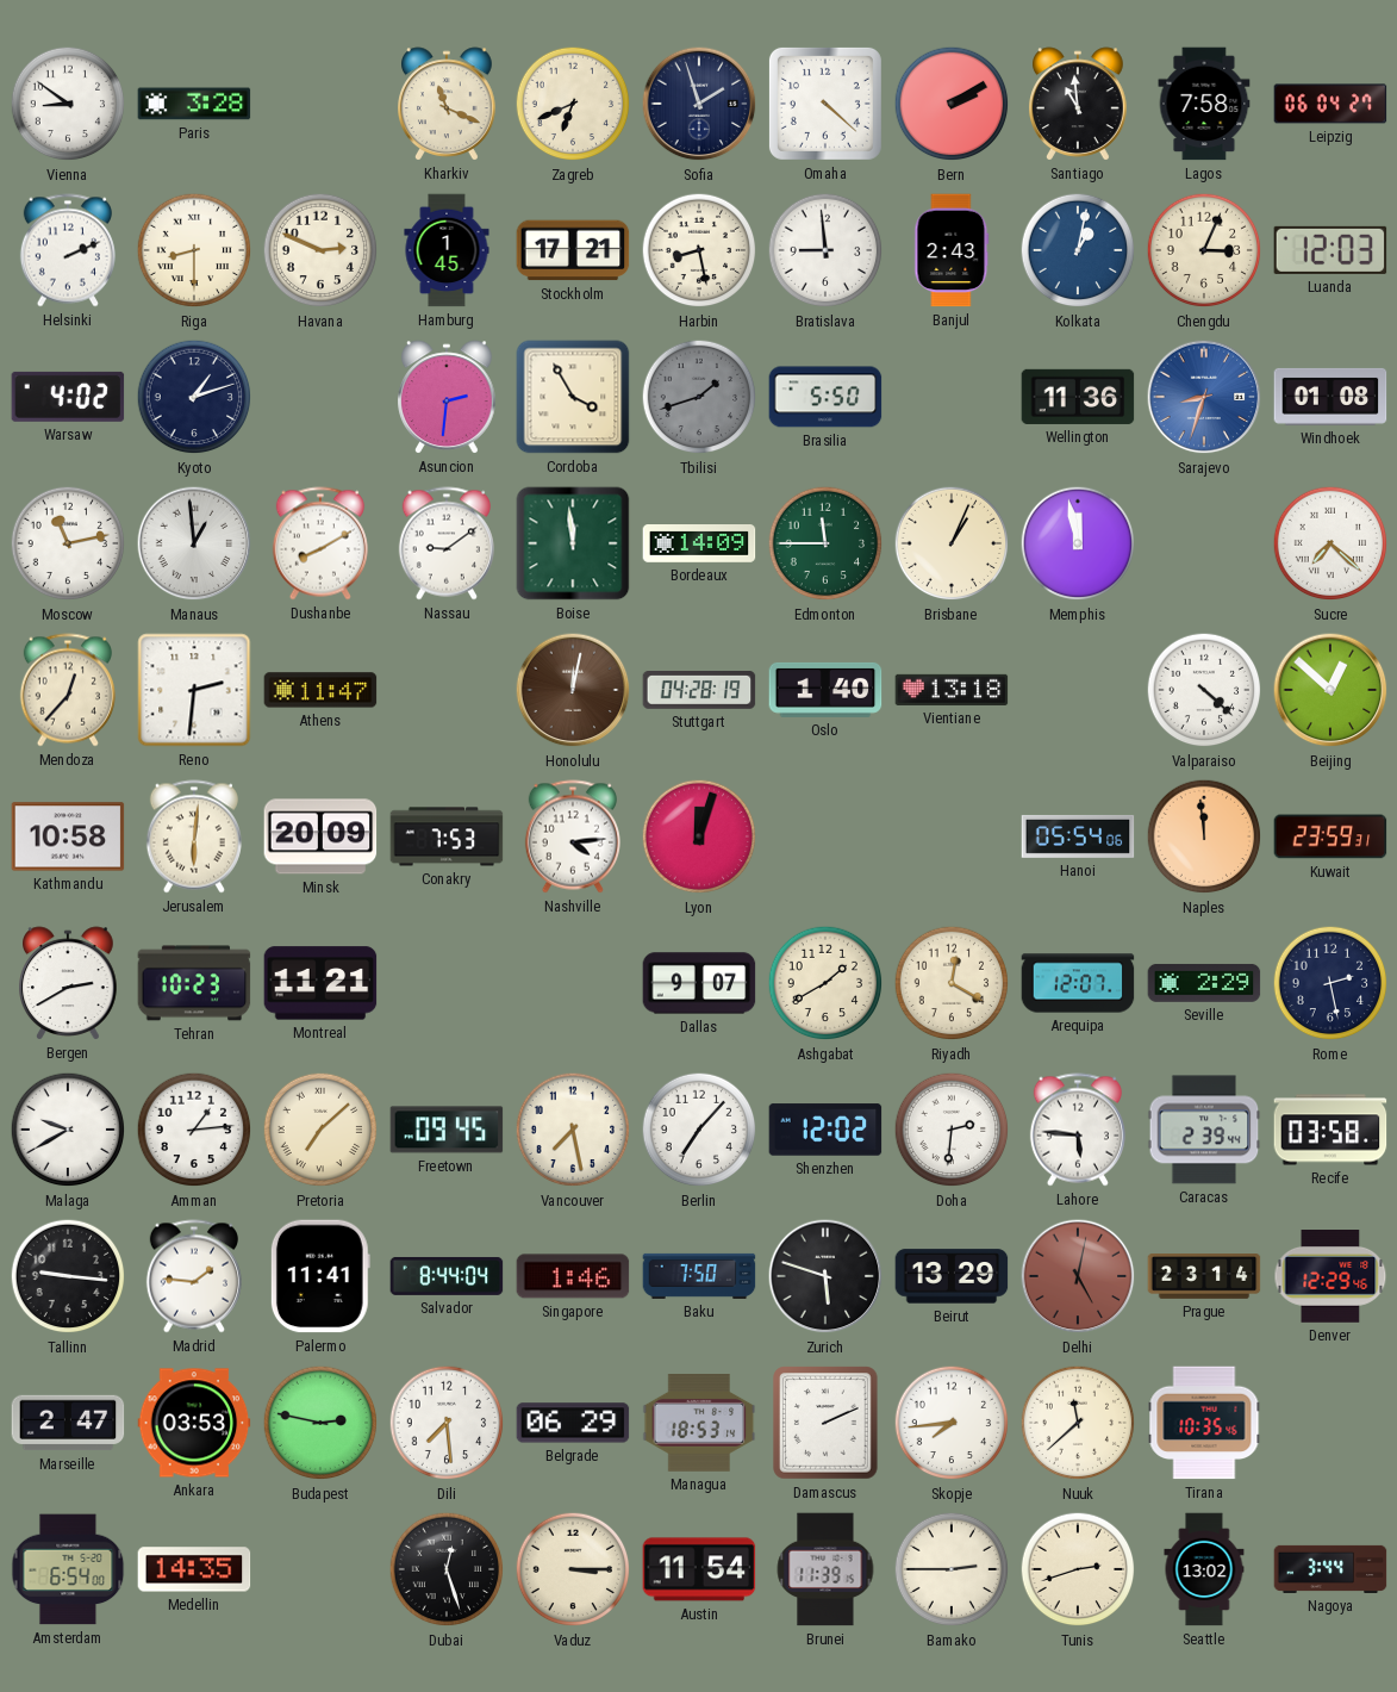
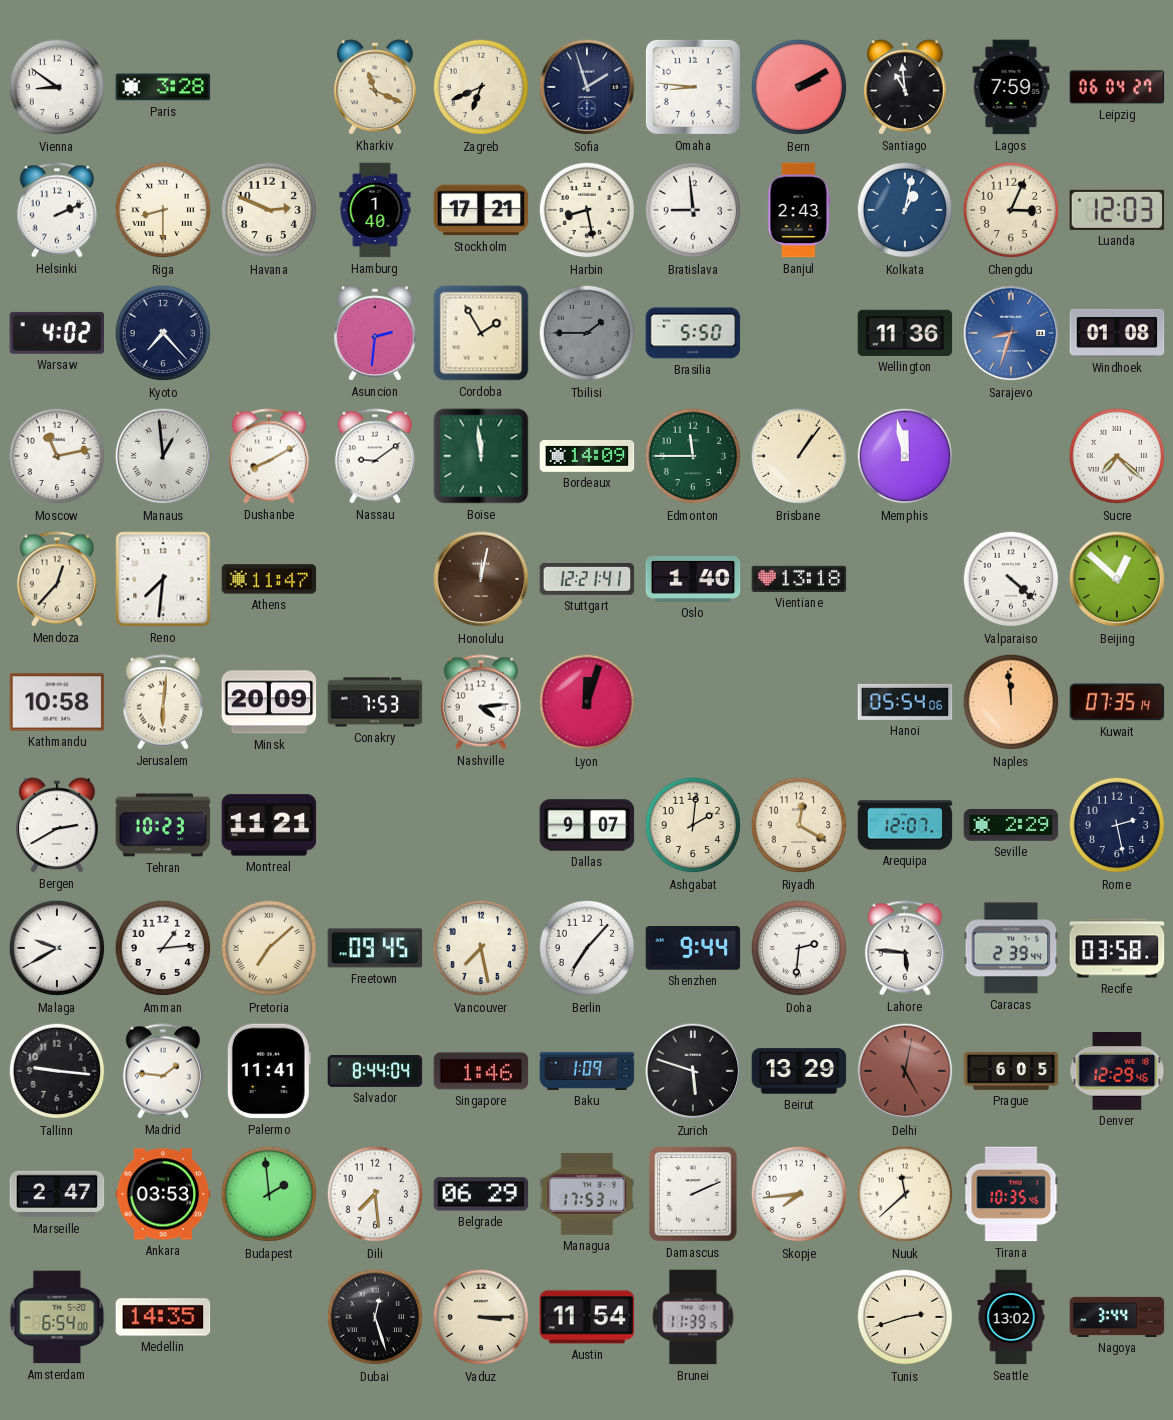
Omaha: 4:22 -> 8:46 (693, 87)
Lagos: 7:58 -> 7:59 (1011, 87)
Hamburg: 1:45 -> 1:40 (375, 210)
Kyoto: 1:12 -> 7:23 (163, 333)
Cordoba: 3:55 -> 1:55 (481, 333)
Tbilisi: 1:42 -> 1:45 (587, 333)
Brisbane: 1:04 -> 1:06 (799, 456)
Reno: 2:31 -> 7:31 (163, 579)
Stuttgart: 04:28 -> 12:21 (587, 580)
Kuwait: 23:59 -> 07:35 (1117, 702)
Ashgabat: 1:40 -> 2:01 (693, 825)
Shenzhen: 12:02 -> 9:44 (693, 948)
Baku: 7:50 -> 1:09 (587, 1071)
Prague: 23:14 -> 6:05 (1011, 1071)
Budapest: 2:47 -> 1:59 (269, 1194)
Managua: 18:53 -> 17:53 (587, 1195)
Bamako: 2:45 -> none (952, 1569)
